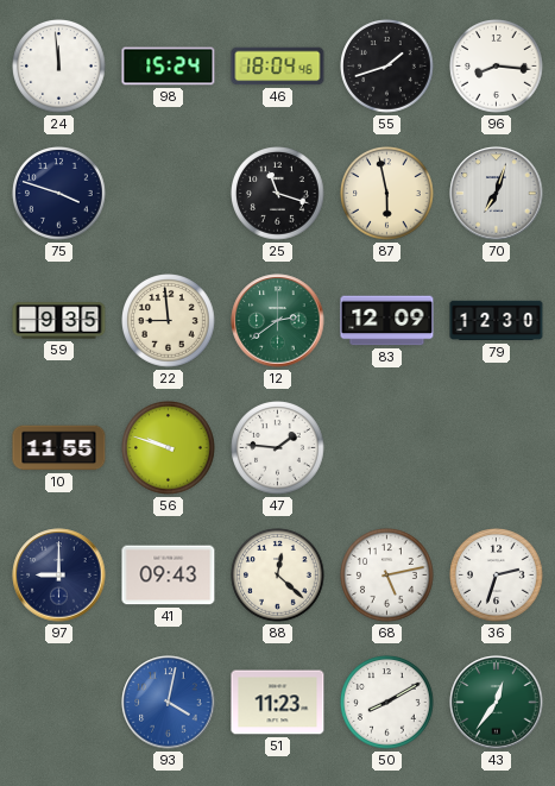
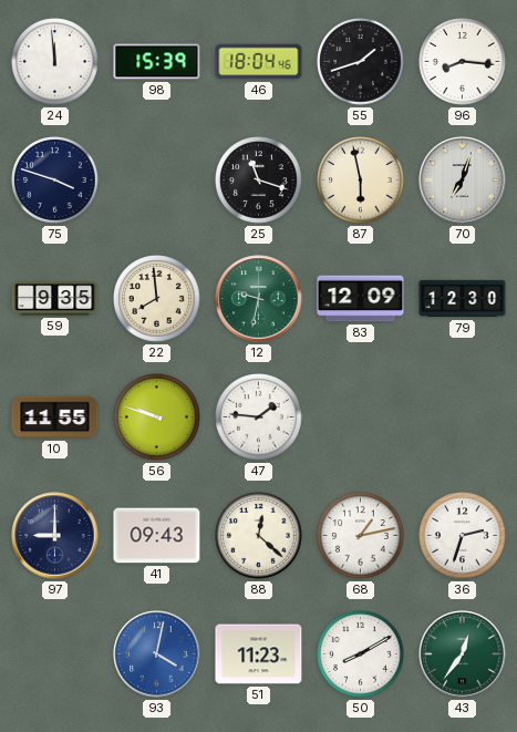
98: 15:24 -> 15:39 (157, 62)
22: 8:59 -> 7:59 (157, 299)
12: 2:39 -> 9:32 (259, 299)
68: 5:13 -> 1:13 (361, 536)
